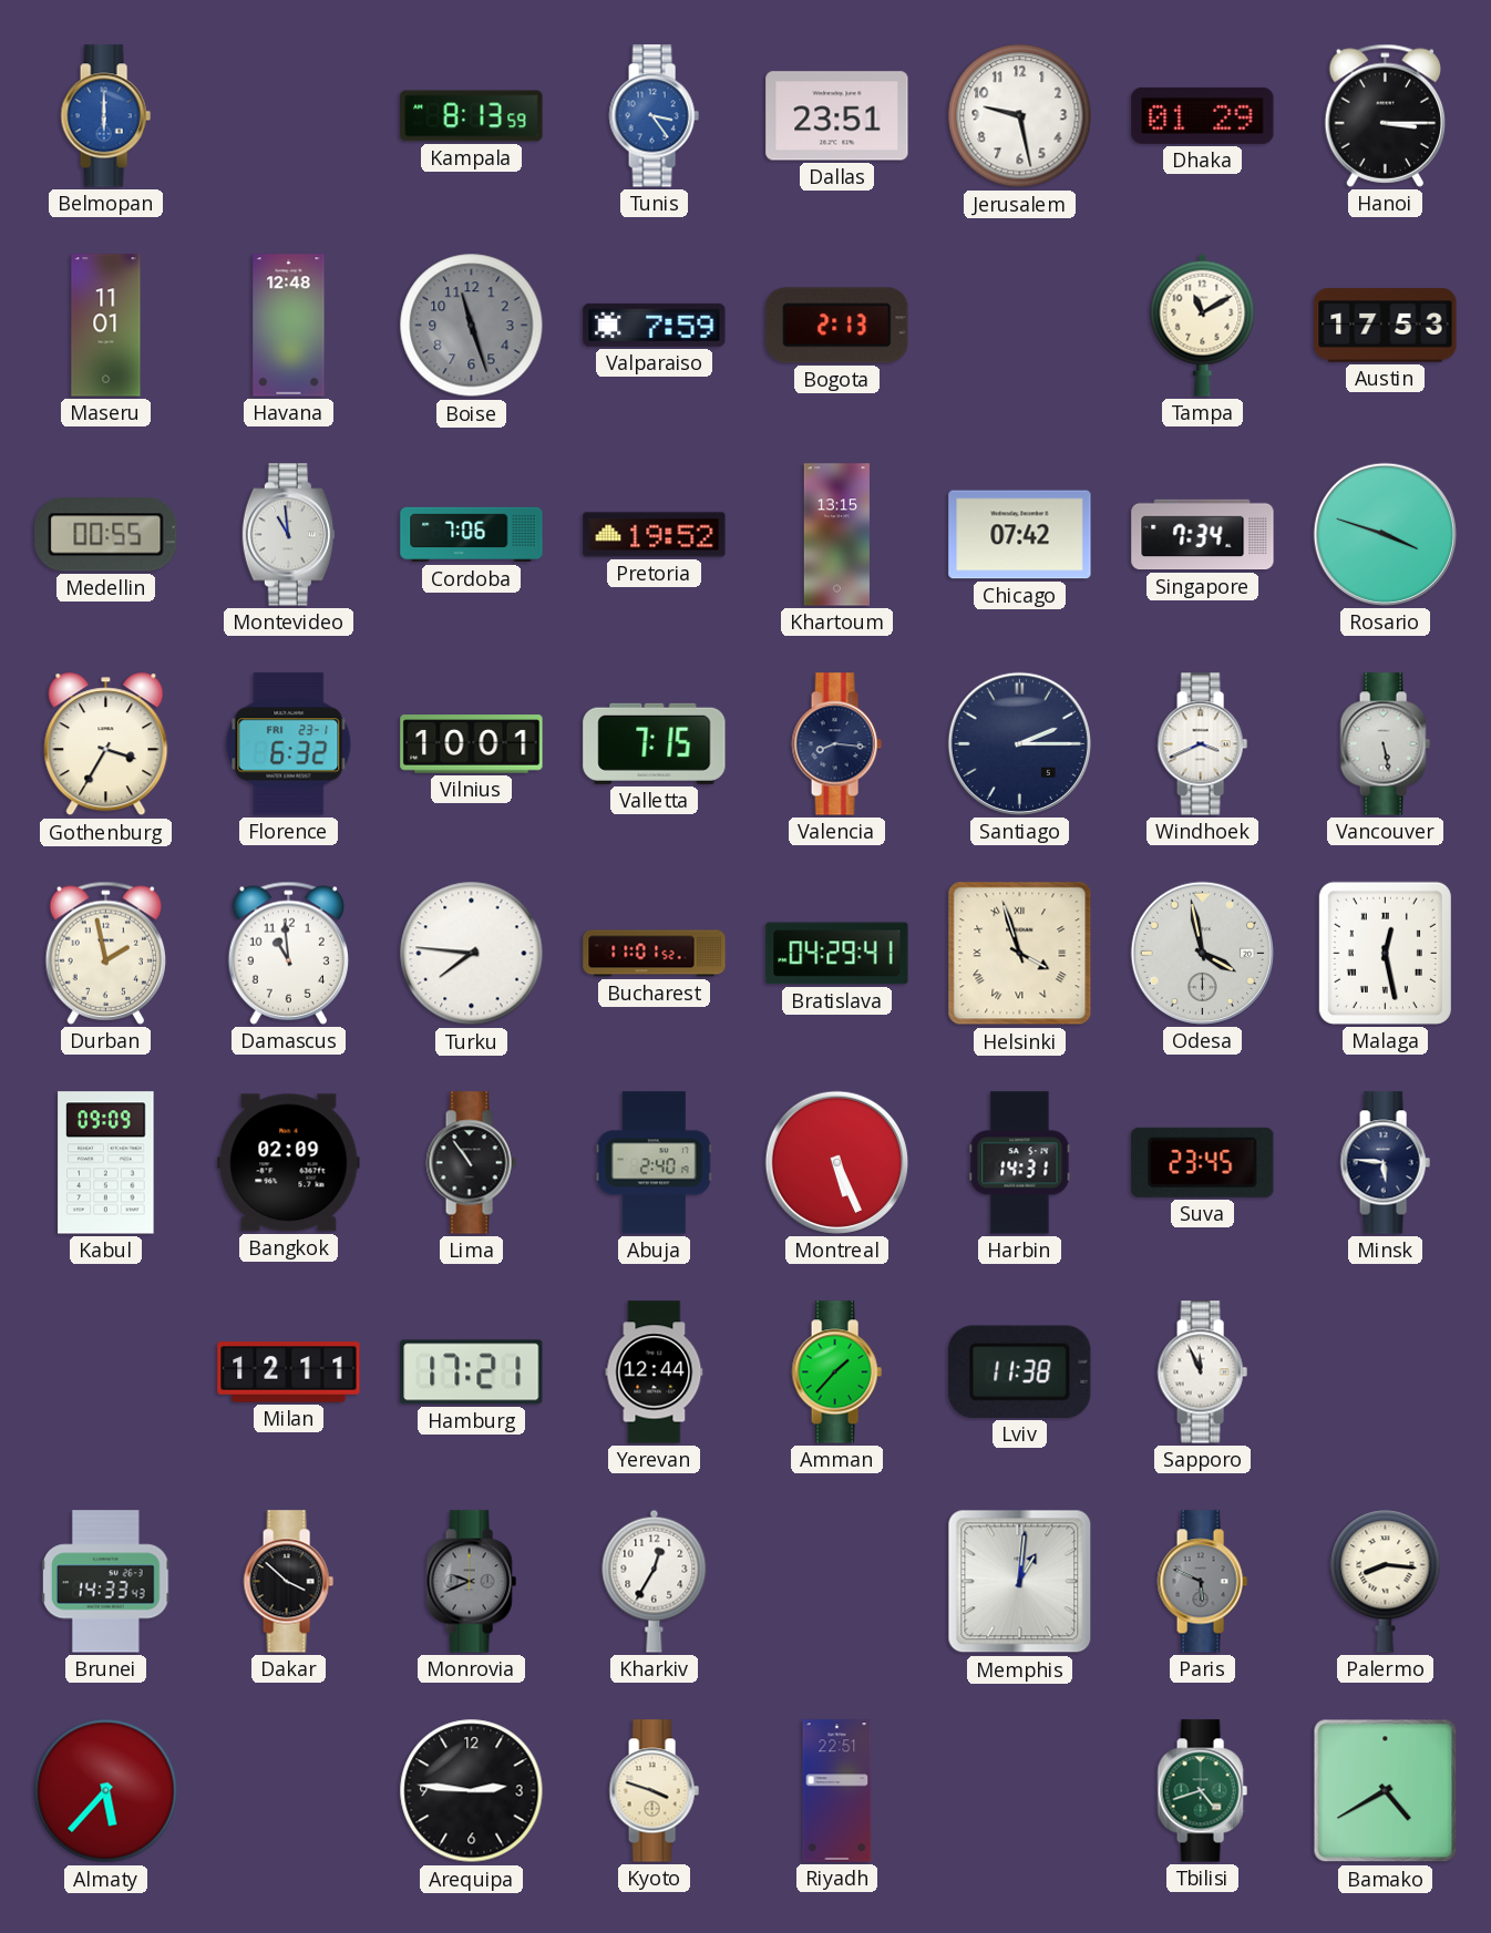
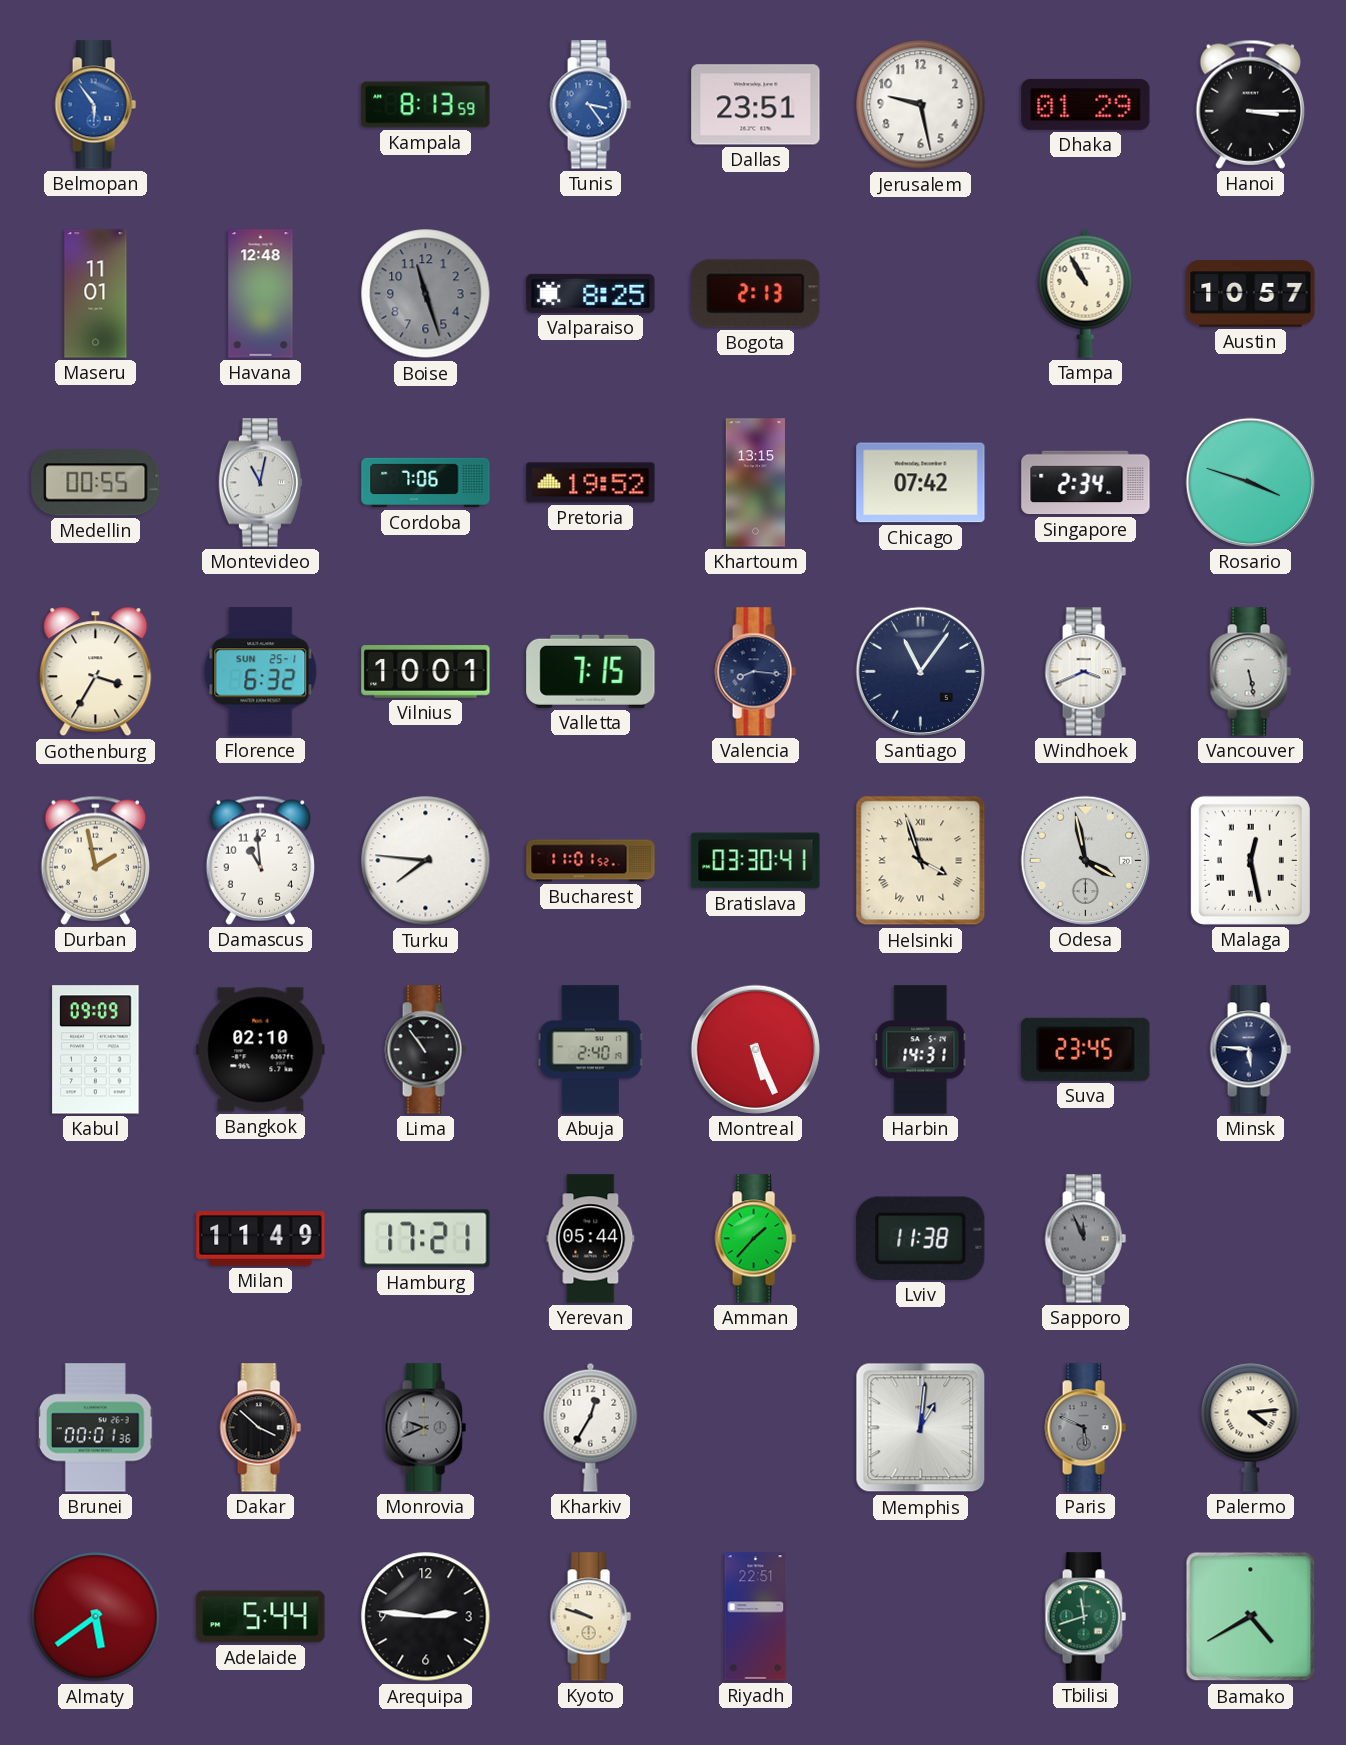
Belmopan: 6:00 -> 5:54 (95, 105)
Valparaiso: 7:59 -> 8:25 (591, 293)
Tampa: 11:10 -> 10:55 (1086, 293)
Austin: 17:53 -> 10:57 (1251, 294)
Montevideo: 10:59 -> 11:02 (260, 483)
Singapore: 7:34 -> 2:34 (1086, 483)
Florence date: FRI 23-1 -> SUN 25-1 (261, 672)
Santiago: 2:15 -> 11:06 (920, 671)
Bratislava: 04:29 -> 03:30 (756, 861)
Bangkok: 02:09 -> 02:10 (261, 1050)
Milan: 12:11 -> 11:49 (261, 1239)
Yerevan: 12:44 -> 05:44 (591, 1239)
Sapporo dial: white -> grey (1085, 1239)
Brunei: 14:33 -> 00:01 (95, 1428)
Palermo: 8:16 -> 4:14 (1251, 1427)
Almaty: 5:37 -> 5:39 (96, 1617)
Adelaide: none -> 5:44 (261, 1617)
Kyoto: 3:48 -> 9:48 (590, 1617)
Tbilisi: 4:42 -> 11:42 (1085, 1617)
